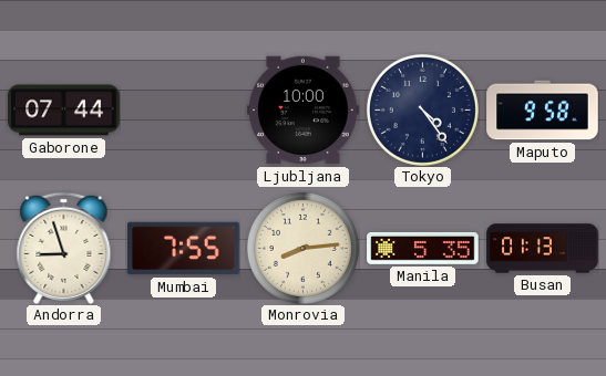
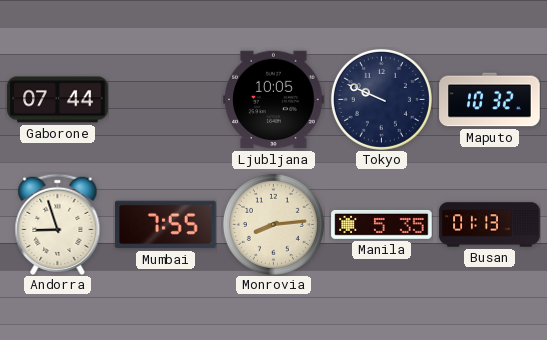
Ljubljana: 10:00 -> 10:05 (274, 100)
Tokyo: 4:24 -> 9:49 (381, 99)
Maputo: 9:58 -> 10:32 (490, 100)
